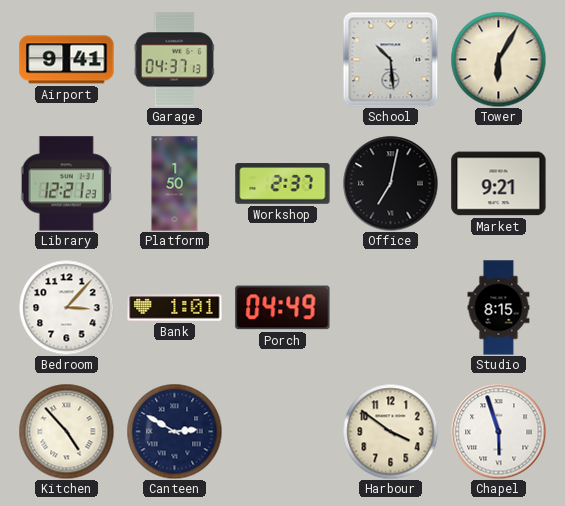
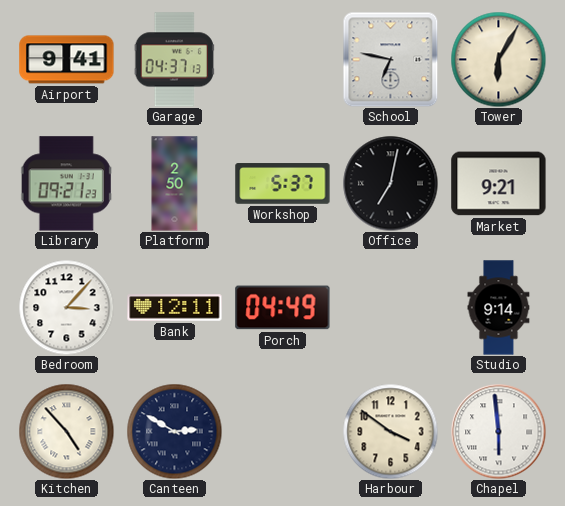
School: 10:29 -> 6:47 (390, 59)
Library: 12:21 -> 09:21 (67, 184)
Platform: 1:50 -> 2:50 (175, 184)
Workshop: 2:37 -> 5:37 (283, 184)
Bank: 1:01 -> 12:11 (175, 308)
Studio: 8:15 -> 9:14 (499, 308)
Chapel: 5:57 -> 5:59 (498, 431)
